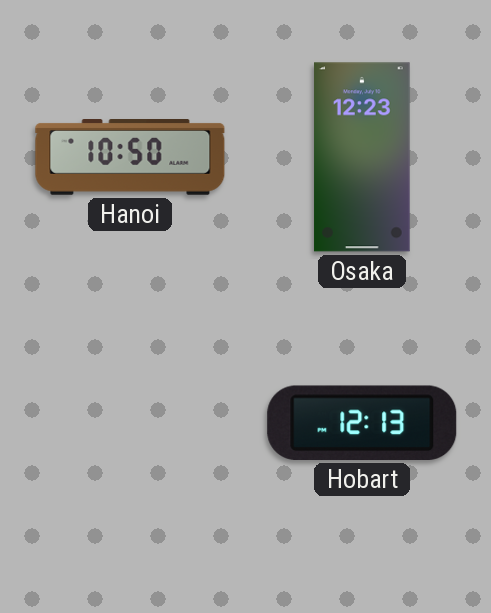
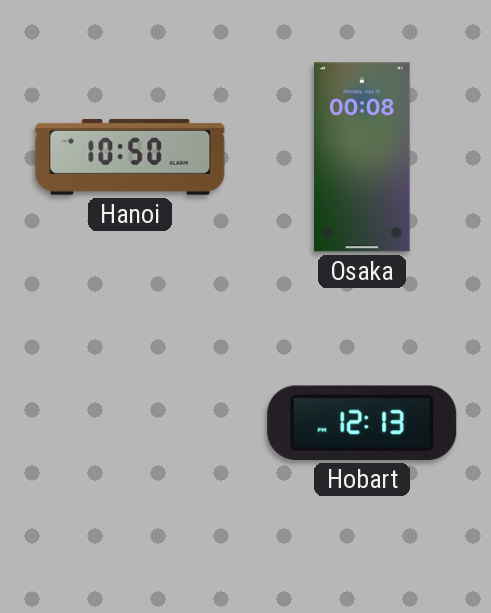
Osaka: 12:23 -> 00:08 (362, 157)
